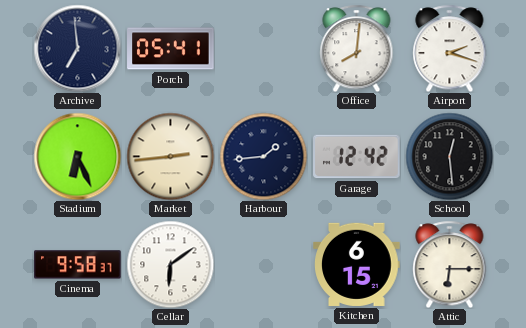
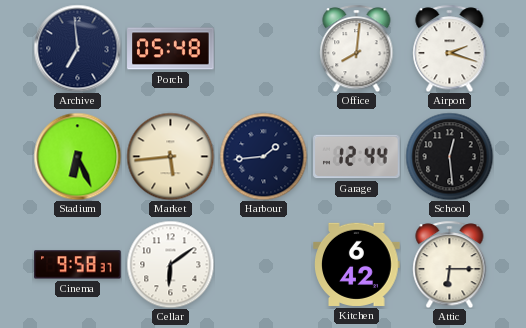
Porch: 05:41 -> 05:48 (171, 49)
Market: 2:44 -> 5:44 (170, 156)
Garage: 12:42 -> 12:44 (357, 157)
Kitchen: 6:15 -> 6:42 (357, 264)
